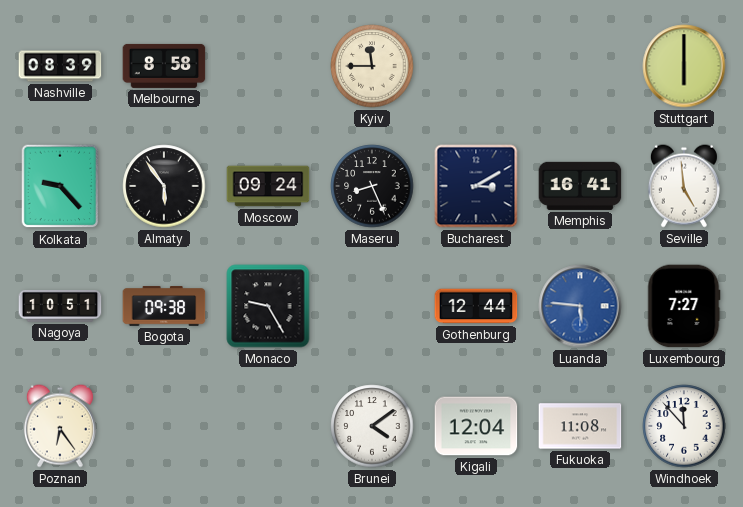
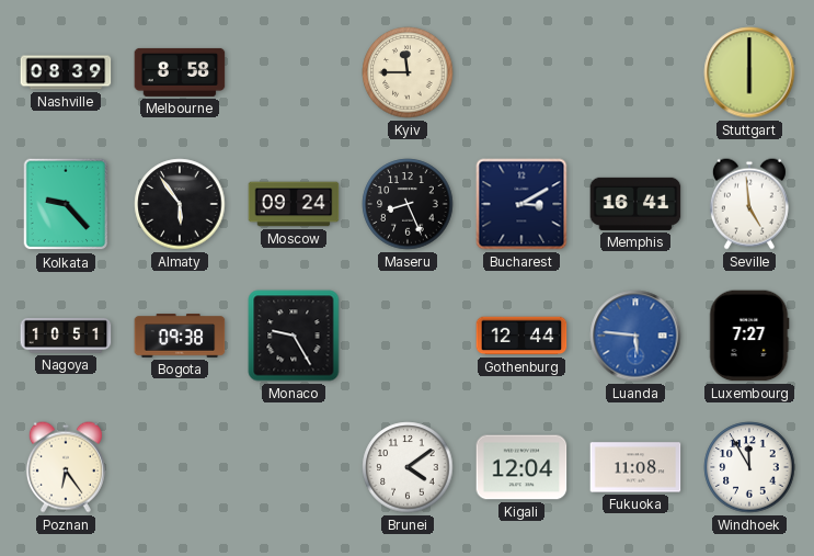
Windhoek: 11:53 -> 11:55 (749, 467)
